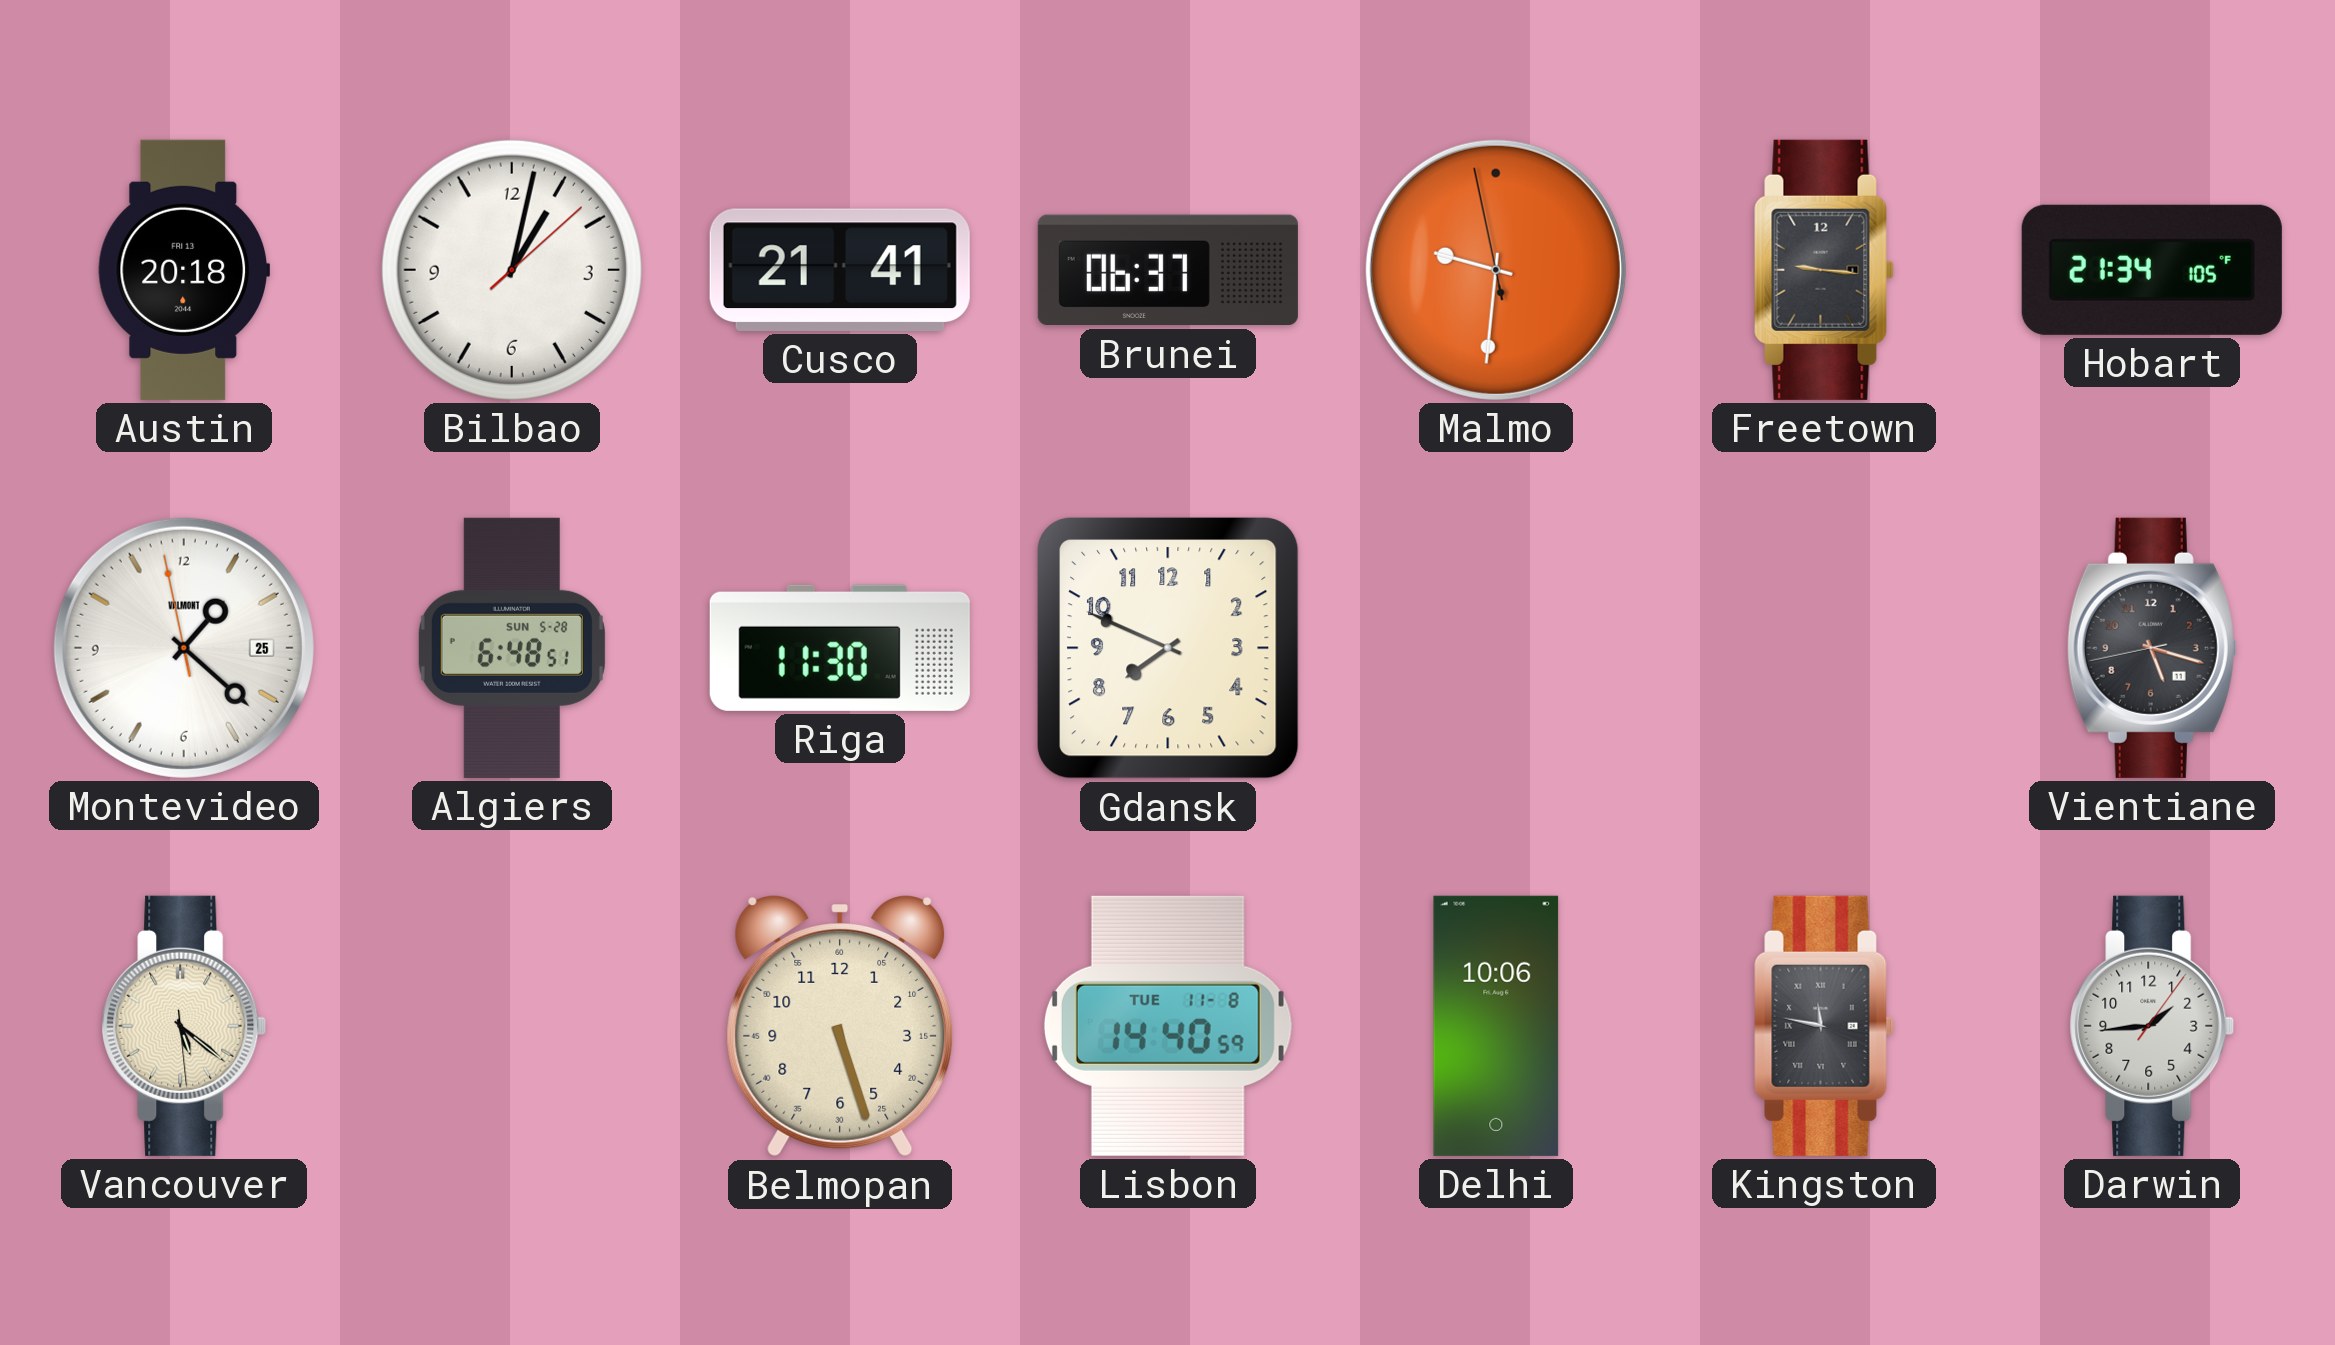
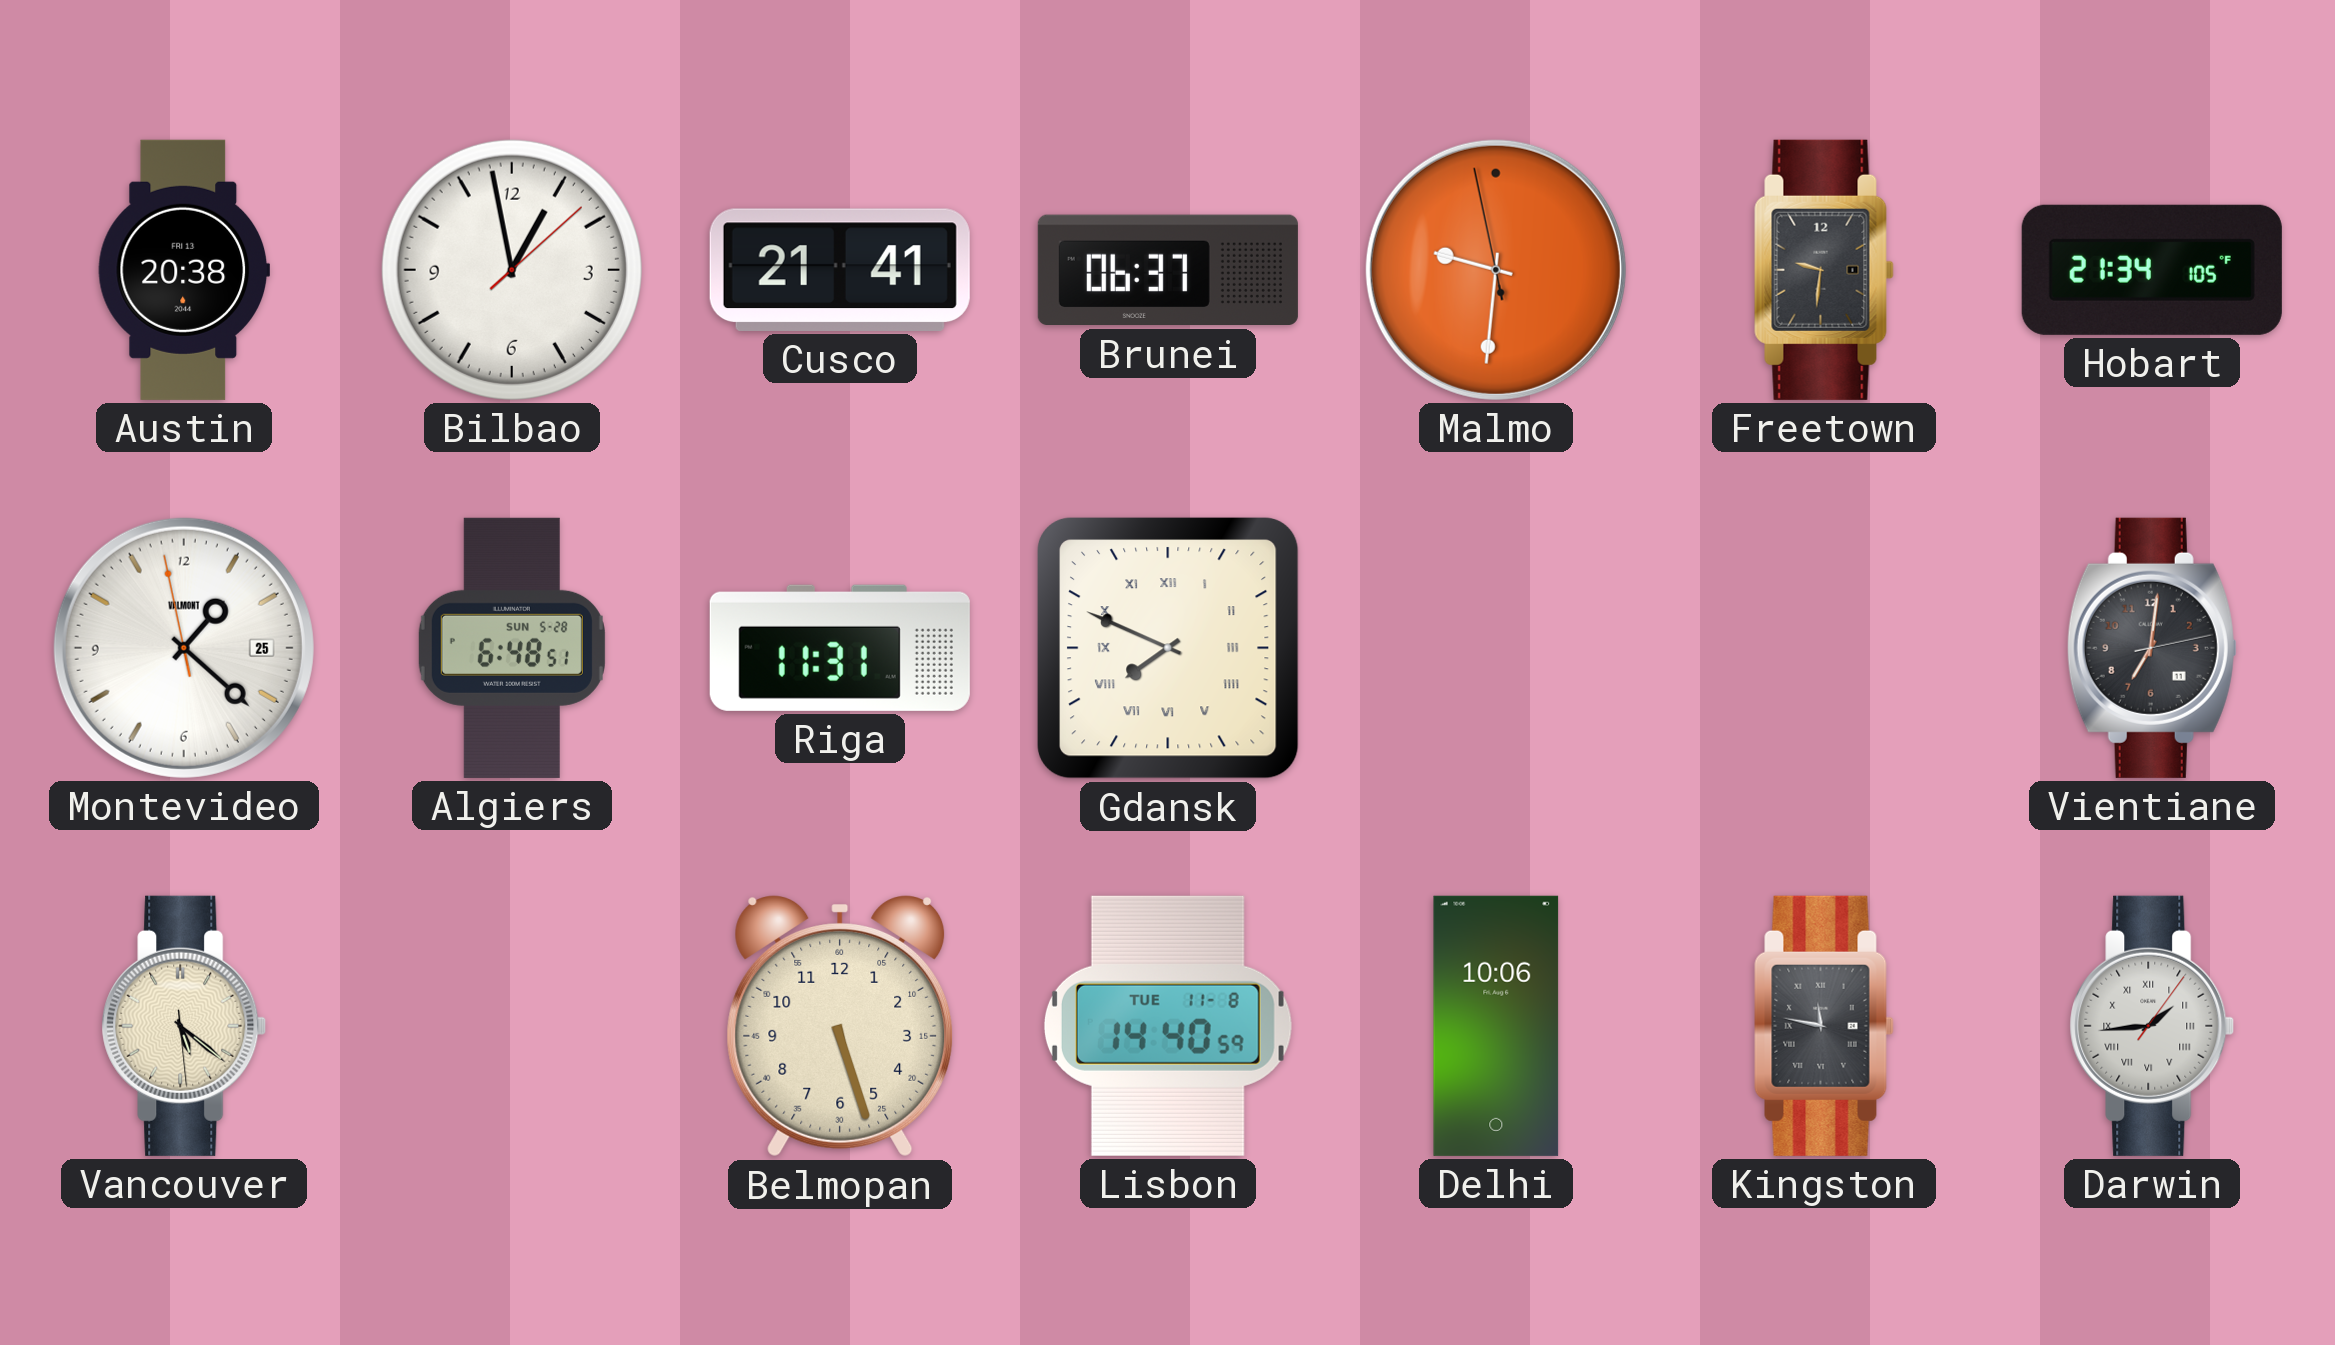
Austin: 20:18 -> 20:38 (183, 270)
Bilbao: 1:02 -> 12:58 (512, 270)
Freetown: 9:16 -> 9:31 (1824, 270)
Riga: 11:30 -> 11:31 (840, 648)
Gdansk numerals: Arabic -> Roman (1168, 648)
Vientiane: 5:17 -> 7:01 (2152, 648)
Darwin numerals: Arabic -> Roman (2152, 1026)
